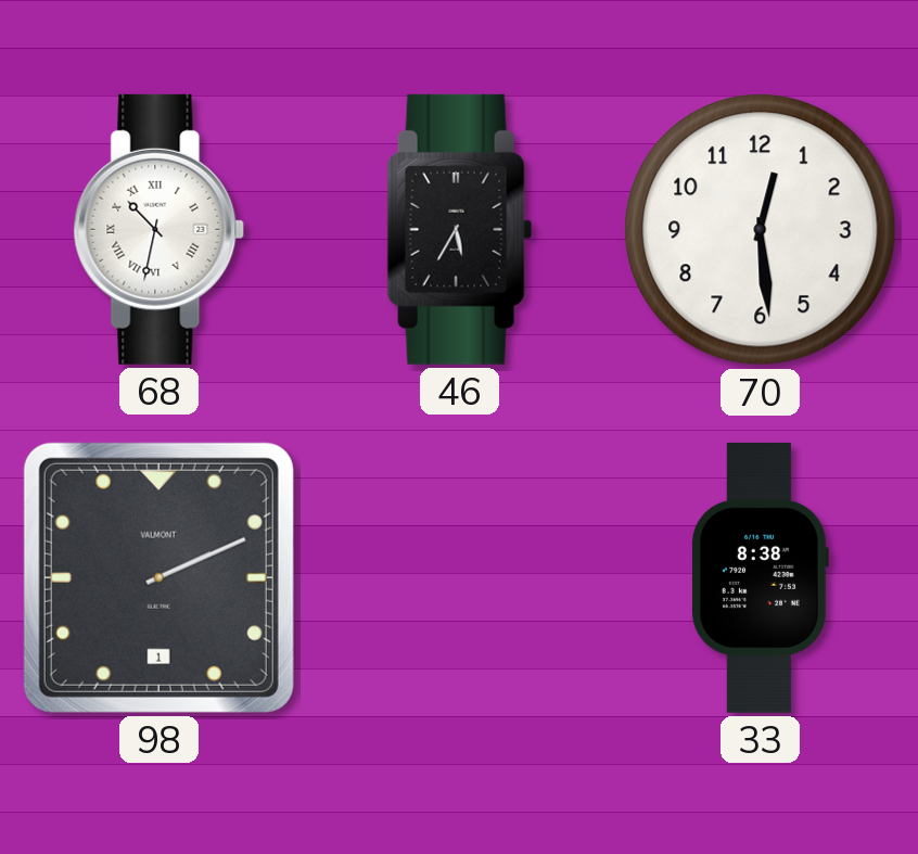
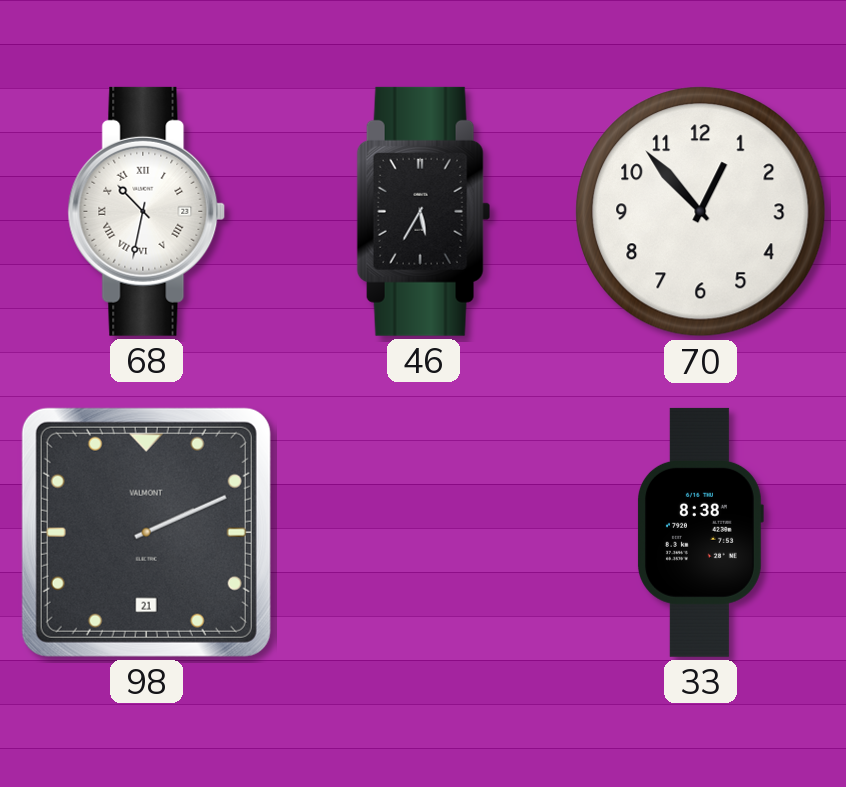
70: 12:29 -> 12:53 (701, 212)
98 date: 1 -> 21 (146, 532)
